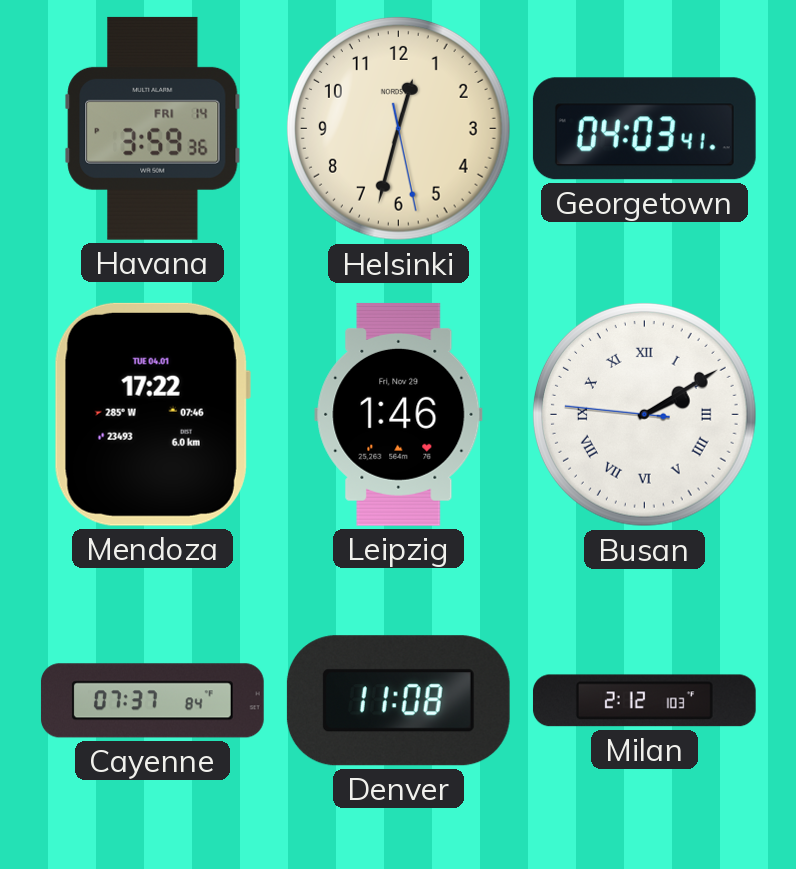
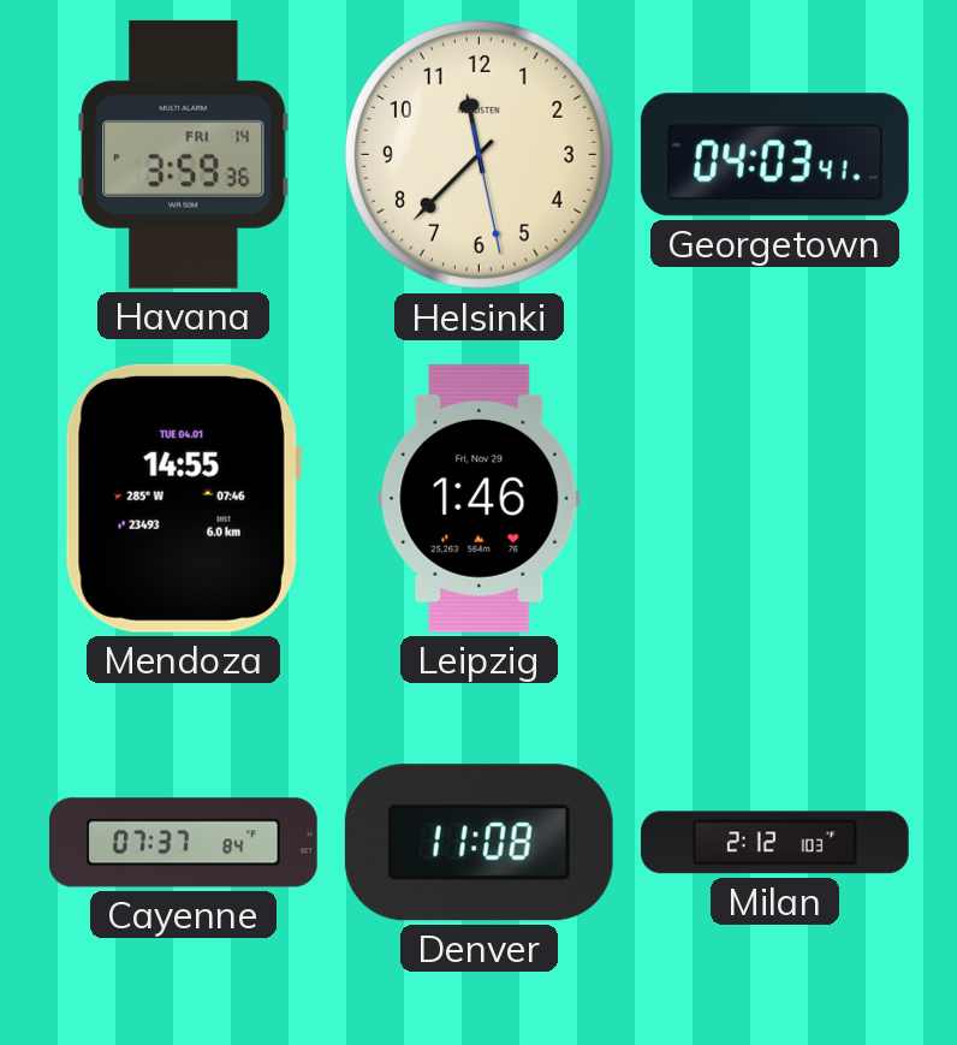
Helsinki: 12:32 -> 11:37 (478, 154)
Mendoza: 17:22 -> 14:55 (183, 498)
Busan: 2:09 -> none (644, 414)
